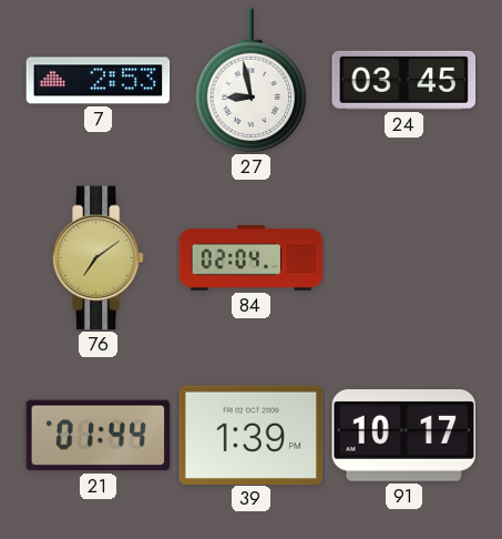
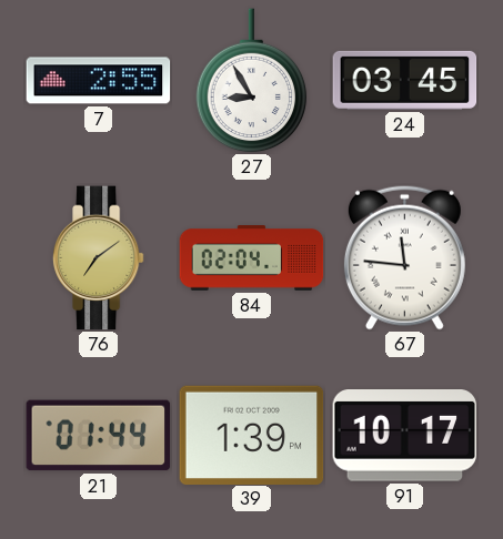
7: 2:53 -> 2:55 (99, 81)
27: 8:58 -> 8:55 (252, 81)
67: none -> 11:46 (404, 257)
